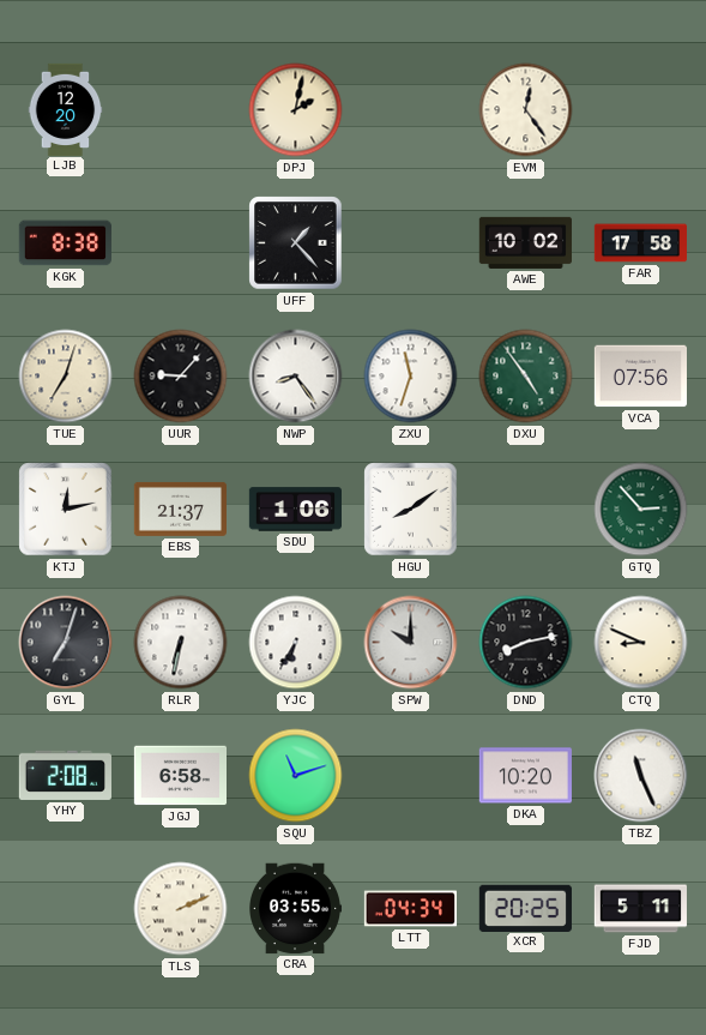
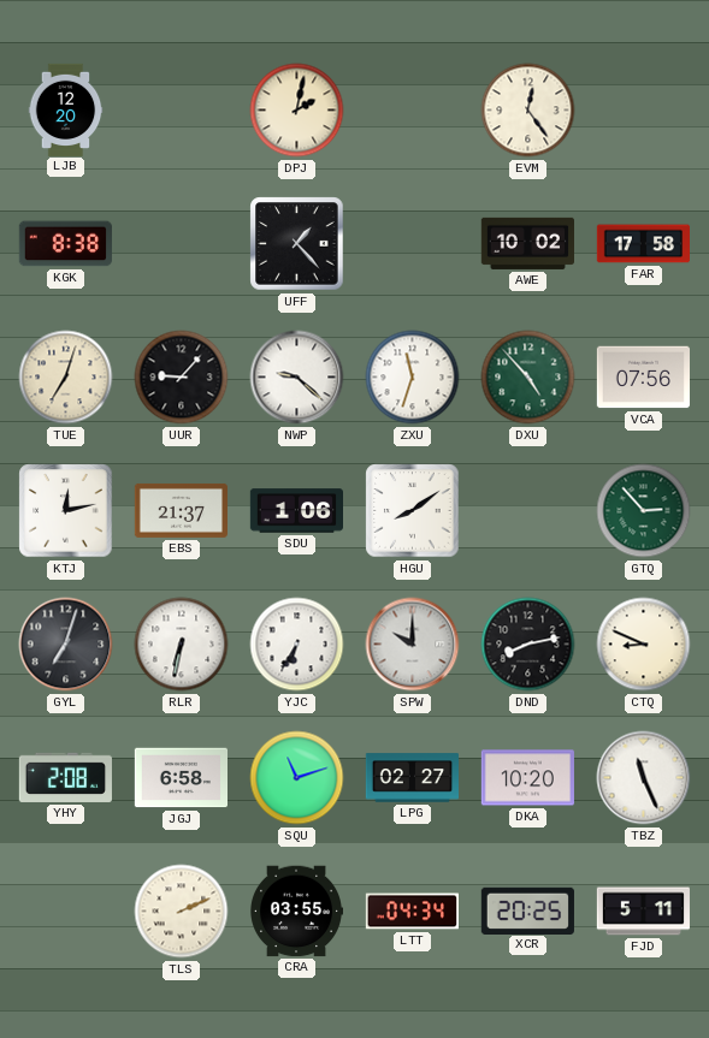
NWP: 8:24 -> 9:22 (297, 378)
DXU: 4:54 -> 4:53 (528, 378)
LPG: none -> 02:27 (412, 778)
